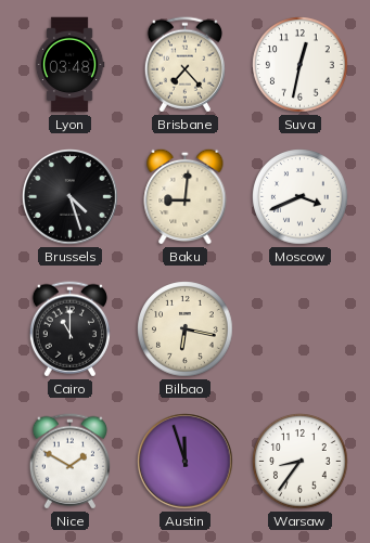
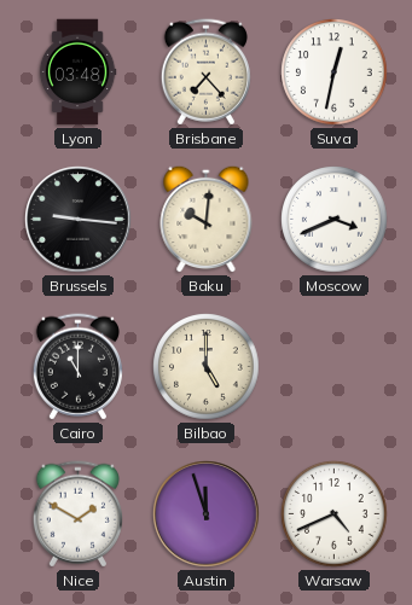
Brussels: 4:27 -> 9:16 (79, 220)
Baku: 9:01 -> 10:01 (207, 219)
Bilbao: 6:17 -> 5:00 (207, 367)
Warsaw: 8:36 -> 4:41 (335, 514)
